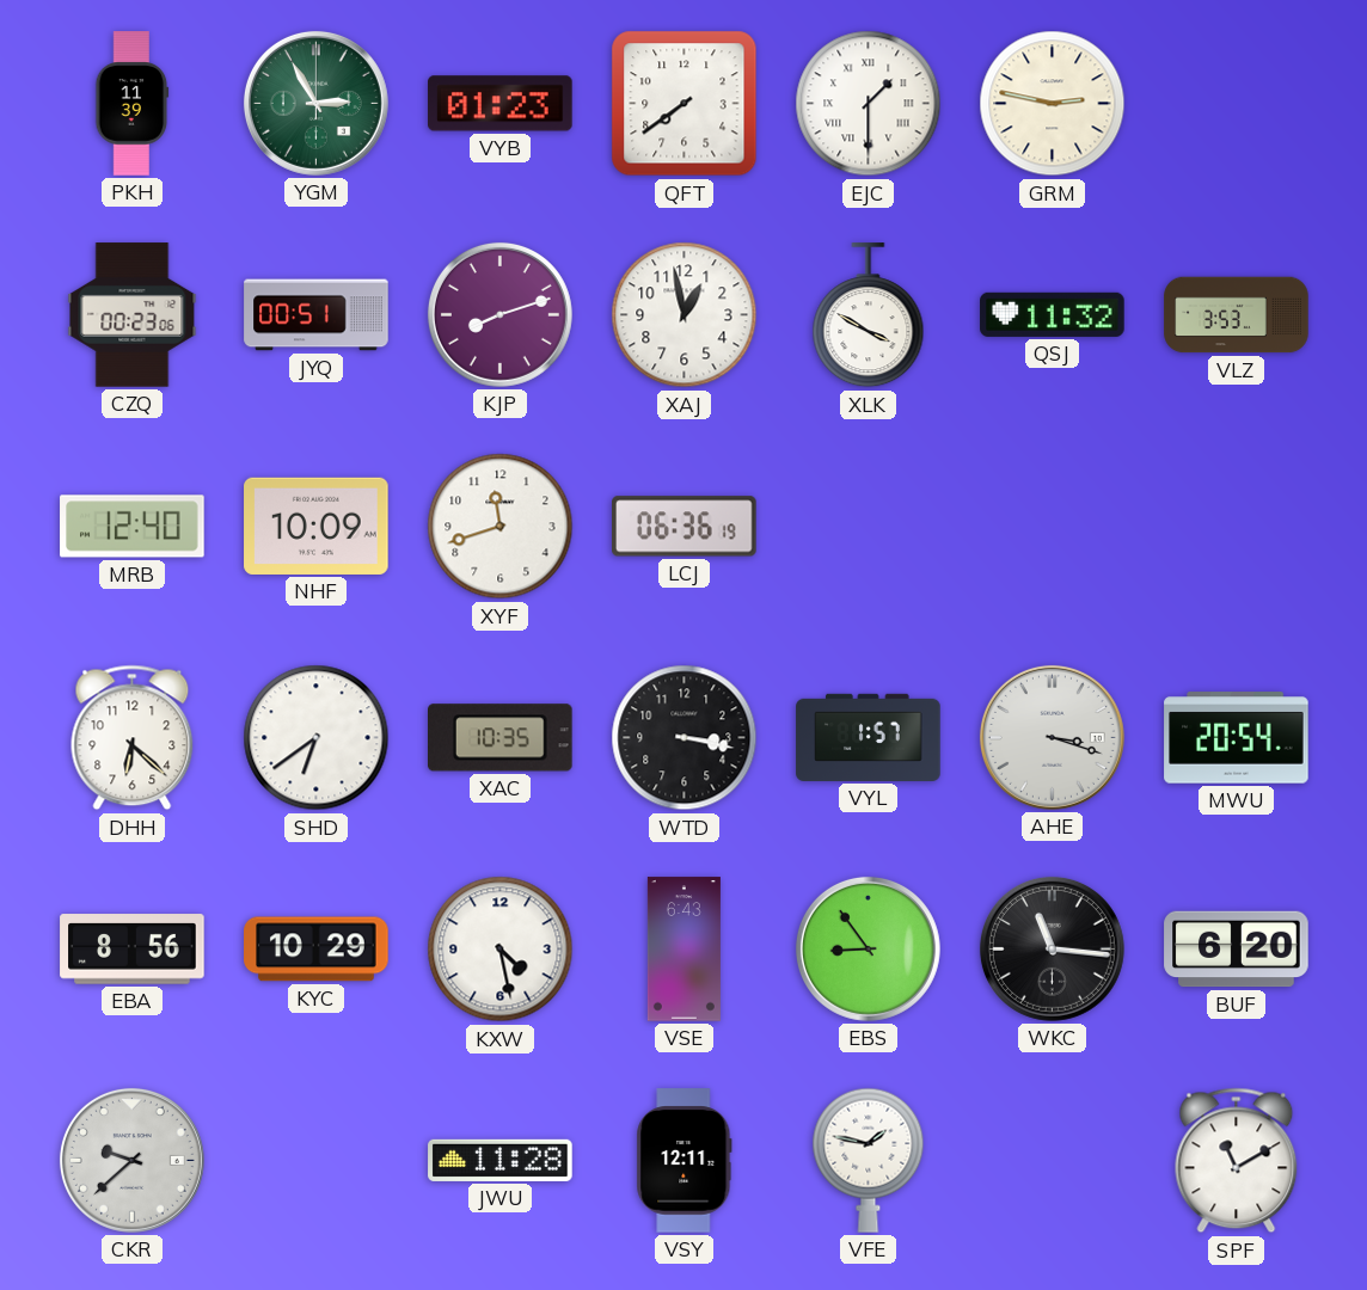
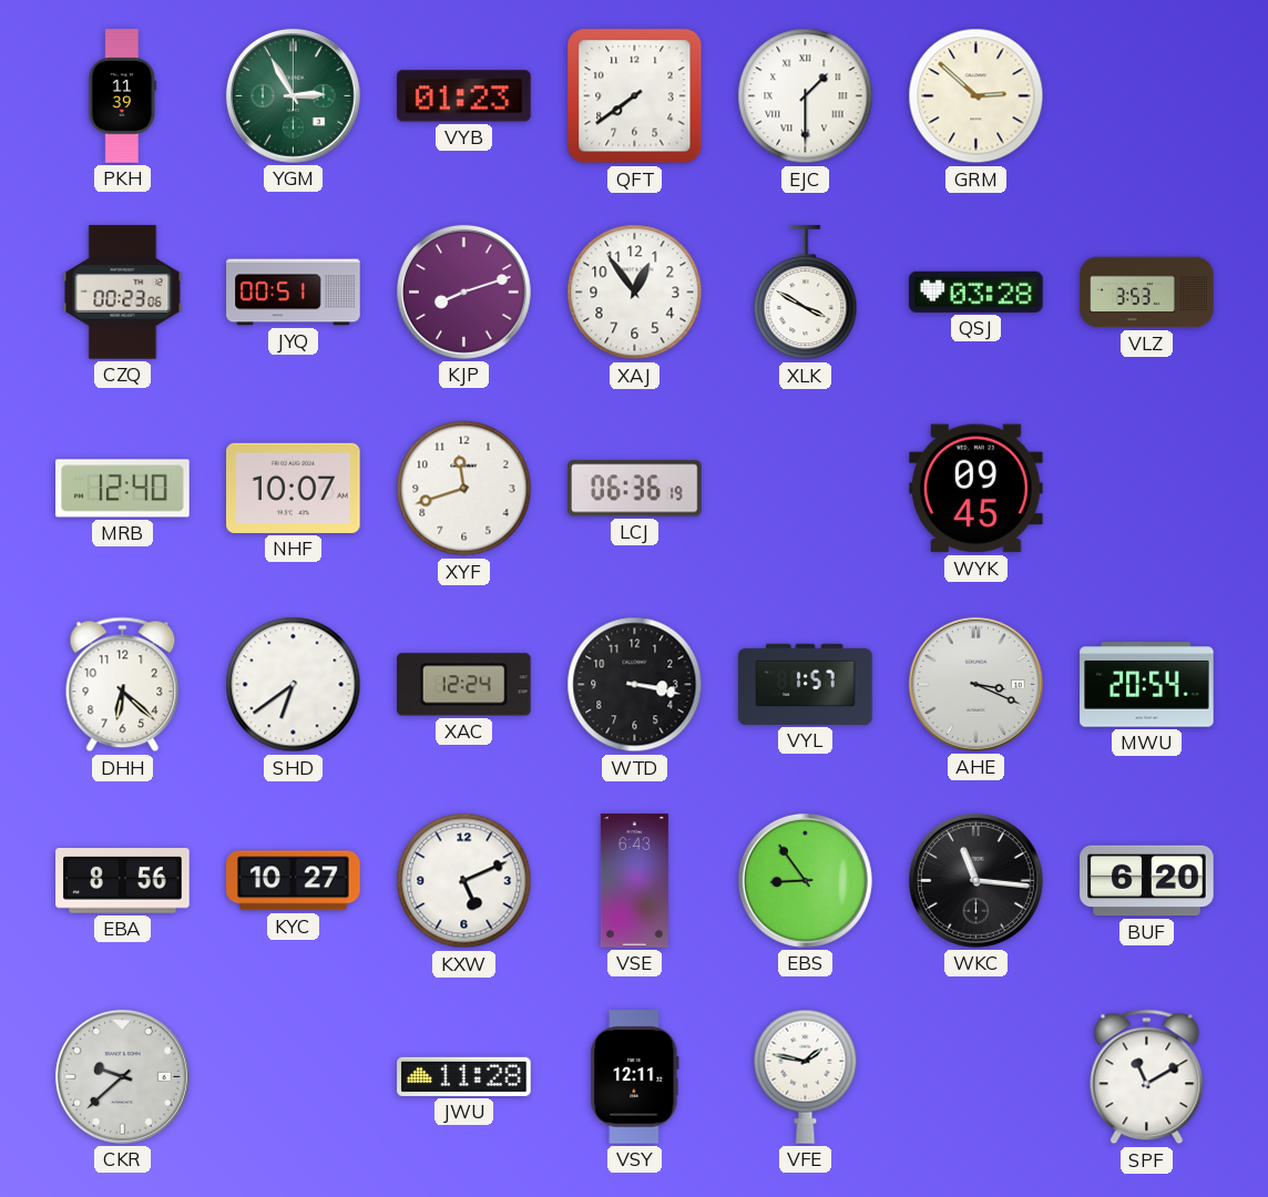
GRM: 2:47 -> 2:52 (976, 96)
XAJ: 12:58 -> 12:54 (635, 293)
QSJ: 11:32 -> 03:28 (976, 291)
NHF: 10:09 -> 10:07 (294, 488)
WYK: none -> 09:45 (976, 489)
XAC: 10:35 -> 12:24 (464, 685)
AHE: 3:18 -> 3:19 (975, 684)
KYC: 10:29 -> 10:27 (294, 881)
KXW: 4:28 -> 5:11 (464, 881)
